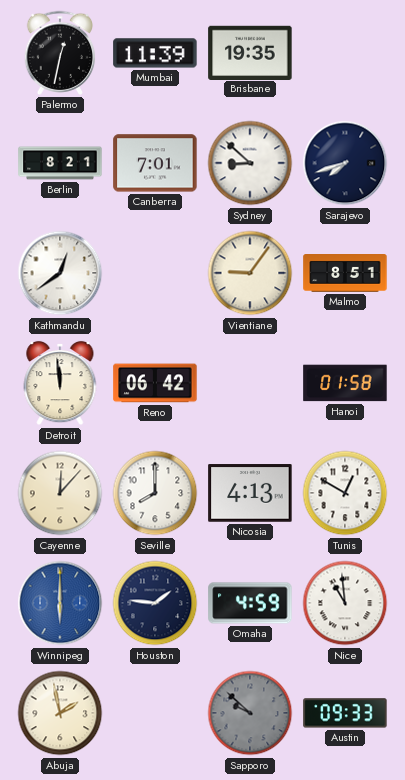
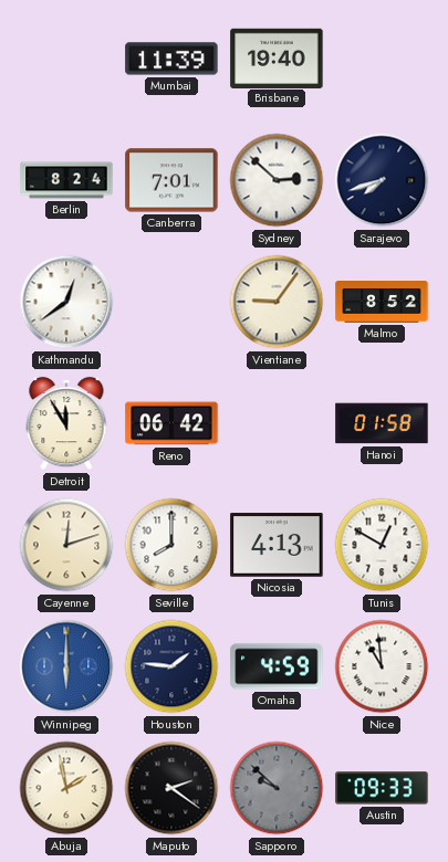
Palermo: 12:32 -> none (60, 53)
Brisbane: 19:35 -> 19:40 (277, 57)
Berlin: 8:21 -> 8:24 (66, 180)
Sydney: 8:52 -> 2:52 (277, 180)
Malmo: 8:51 -> 8:52 (382, 303)
Detroit: 11:59 -> 11:55 (66, 423)
Cayenne: 12:07 -> 12:12 (66, 545)
Maputo: none -> 2:21 (171, 788)
